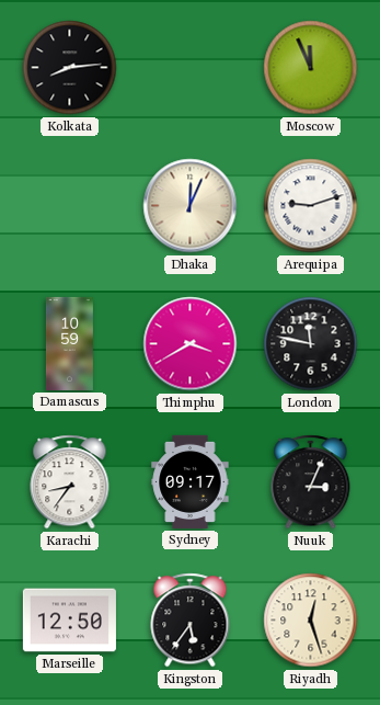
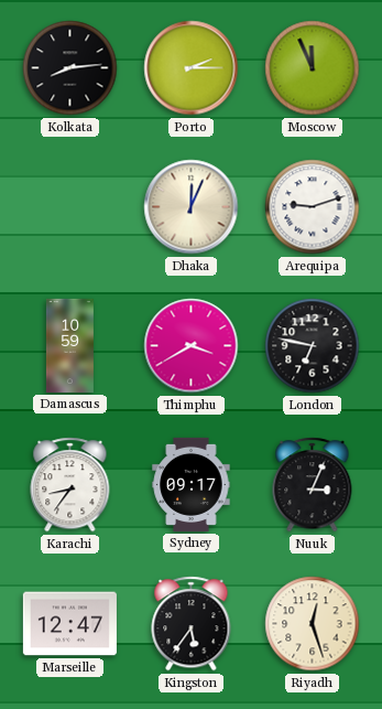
Porto: none -> 2:15 (192, 68)
London: 11:47 -> 6:47 (313, 346)
Marseille: 12:50 -> 12:47 (69, 624)
